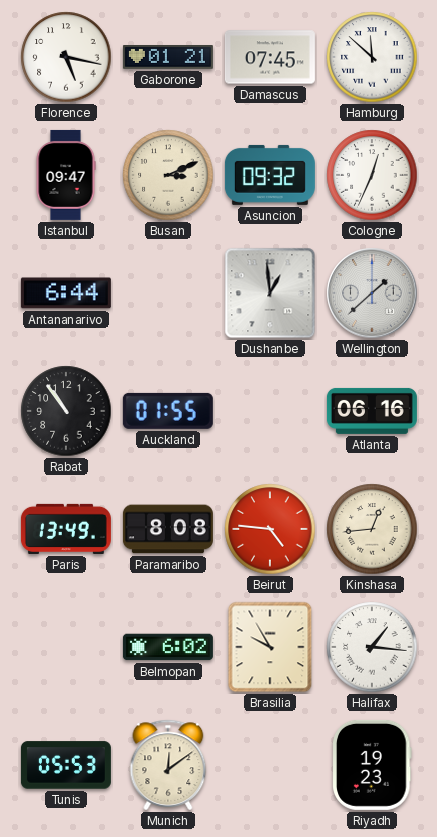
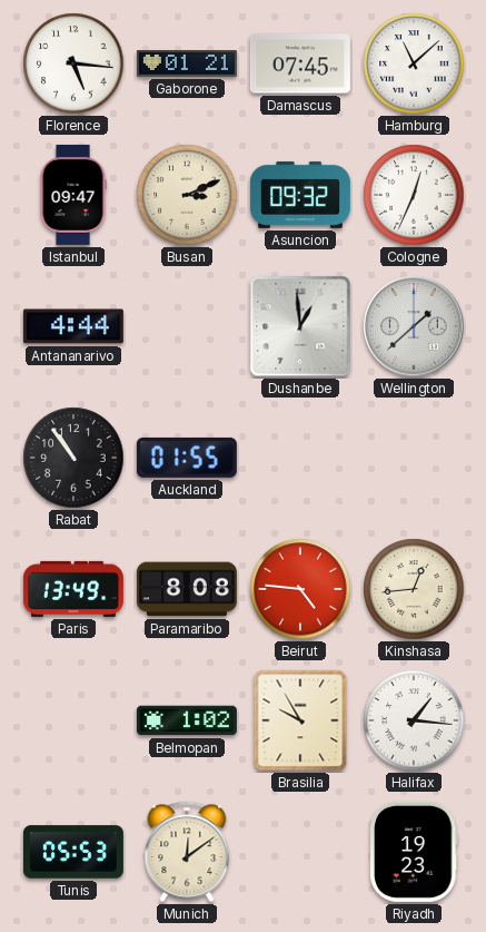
Florence: 5:17 -> 5:16 (73, 63)
Hamburg: 11:52 -> 11:08 (414, 63)
Antananarivo: 6:44 -> 4:44 (73, 326)
Atlanta: 06:16 -> none (372, 411)
Belmopan: 6:02 -> 1:02 (187, 720)
